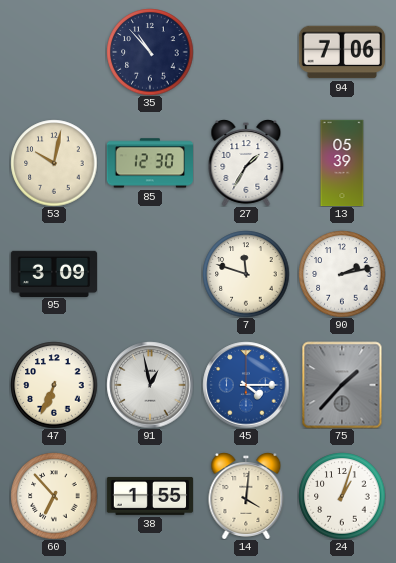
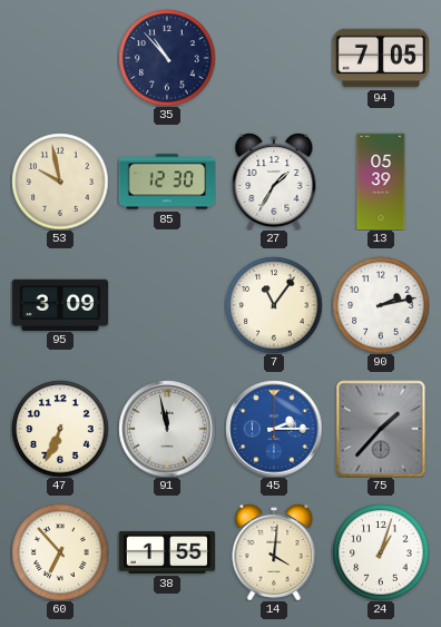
94: 7:06 -> 7:05 (380, 58)
53: 10:02 -> 9:58 (60, 182)
7: 11:48 -> 11:06 (274, 305)
91: 12:58 -> 11:58 (167, 429)
45: 4:15 -> 2:15 (274, 429)
